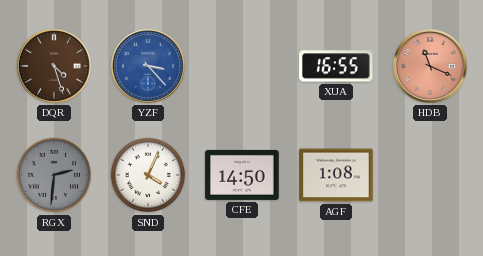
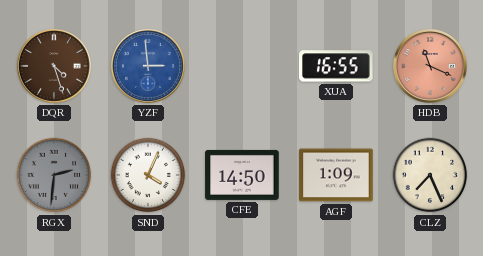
YZF: 3:23 -> 2:59 (148, 66)
AGF: 1:08 -> 1:09 (336, 175)
CLZ: none -> 7:26 (430, 175)
